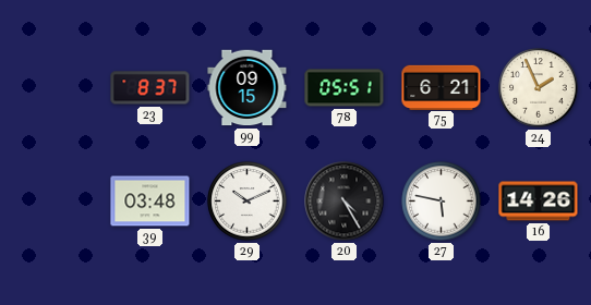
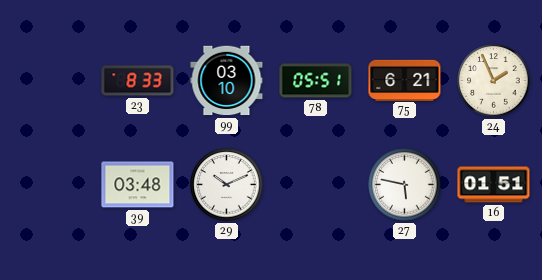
23: 8:37 -> 8:33 (138, 81)
99: 09:15 -> 03:10 (227, 81)
20: 4:25 -> none (345, 202)
16: 14:26 -> 01:51 (494, 185)
